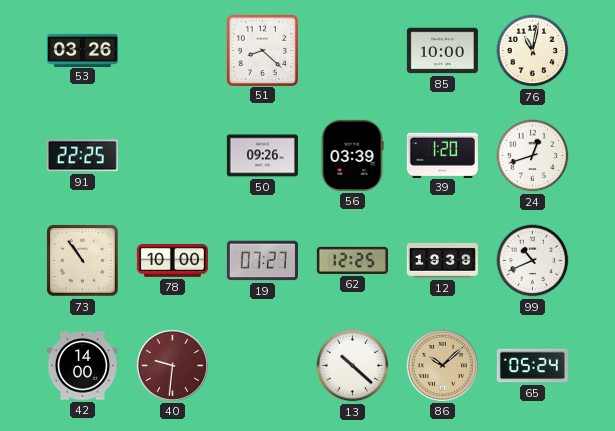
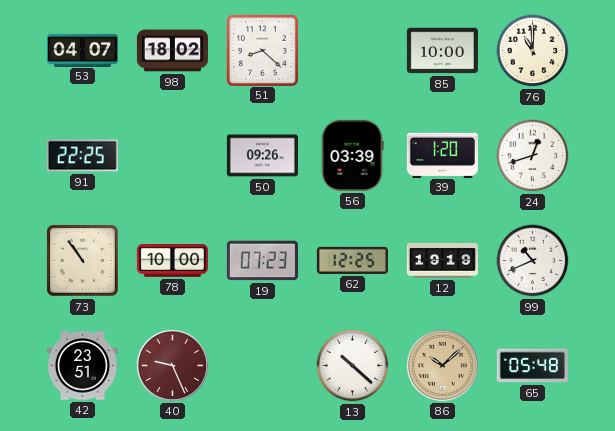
53: 03:26 -> 04:07 (82, 50)
98: none -> 18:02 (172, 51)
76: 11:02 -> 11:00 (533, 51)
19: 07:27 -> 07:23 (262, 261)
12: 19:39 -> 19:19 (442, 260)
42: 14:00 -> 23:51 (82, 366)
40: 9:31 -> 9:26 (172, 365)
65: 05:24 -> 05:48 (532, 366)
